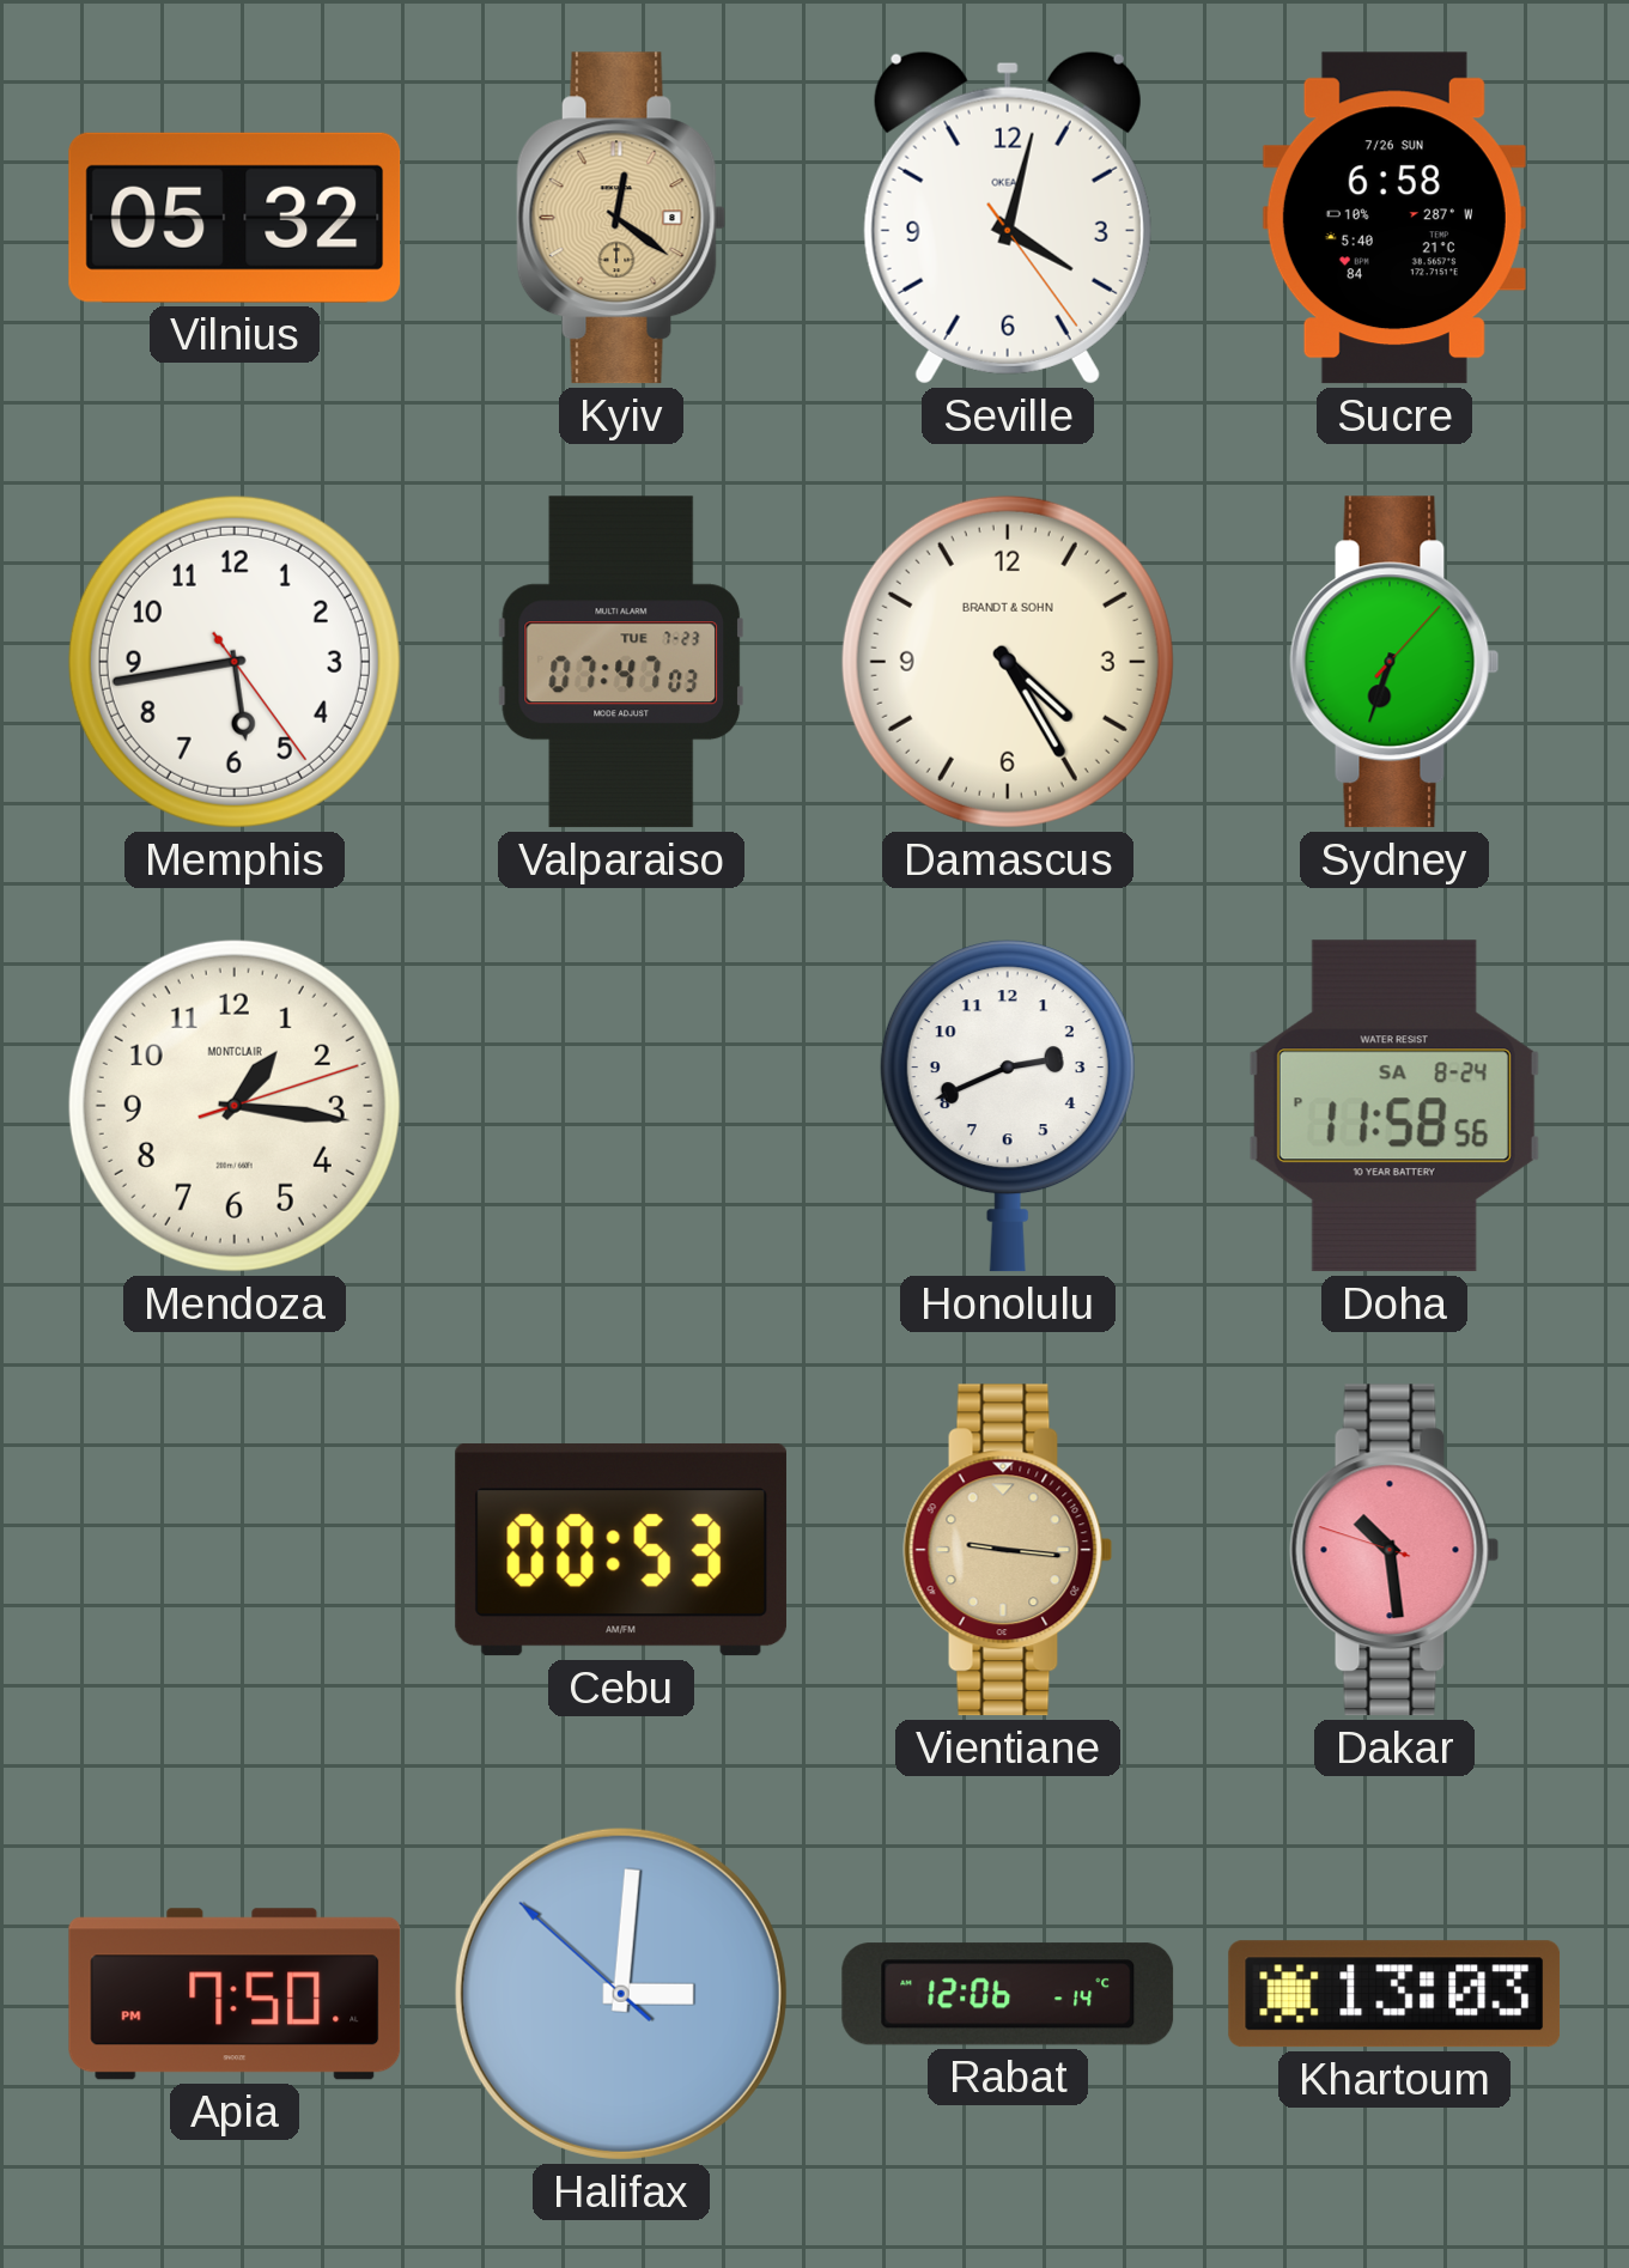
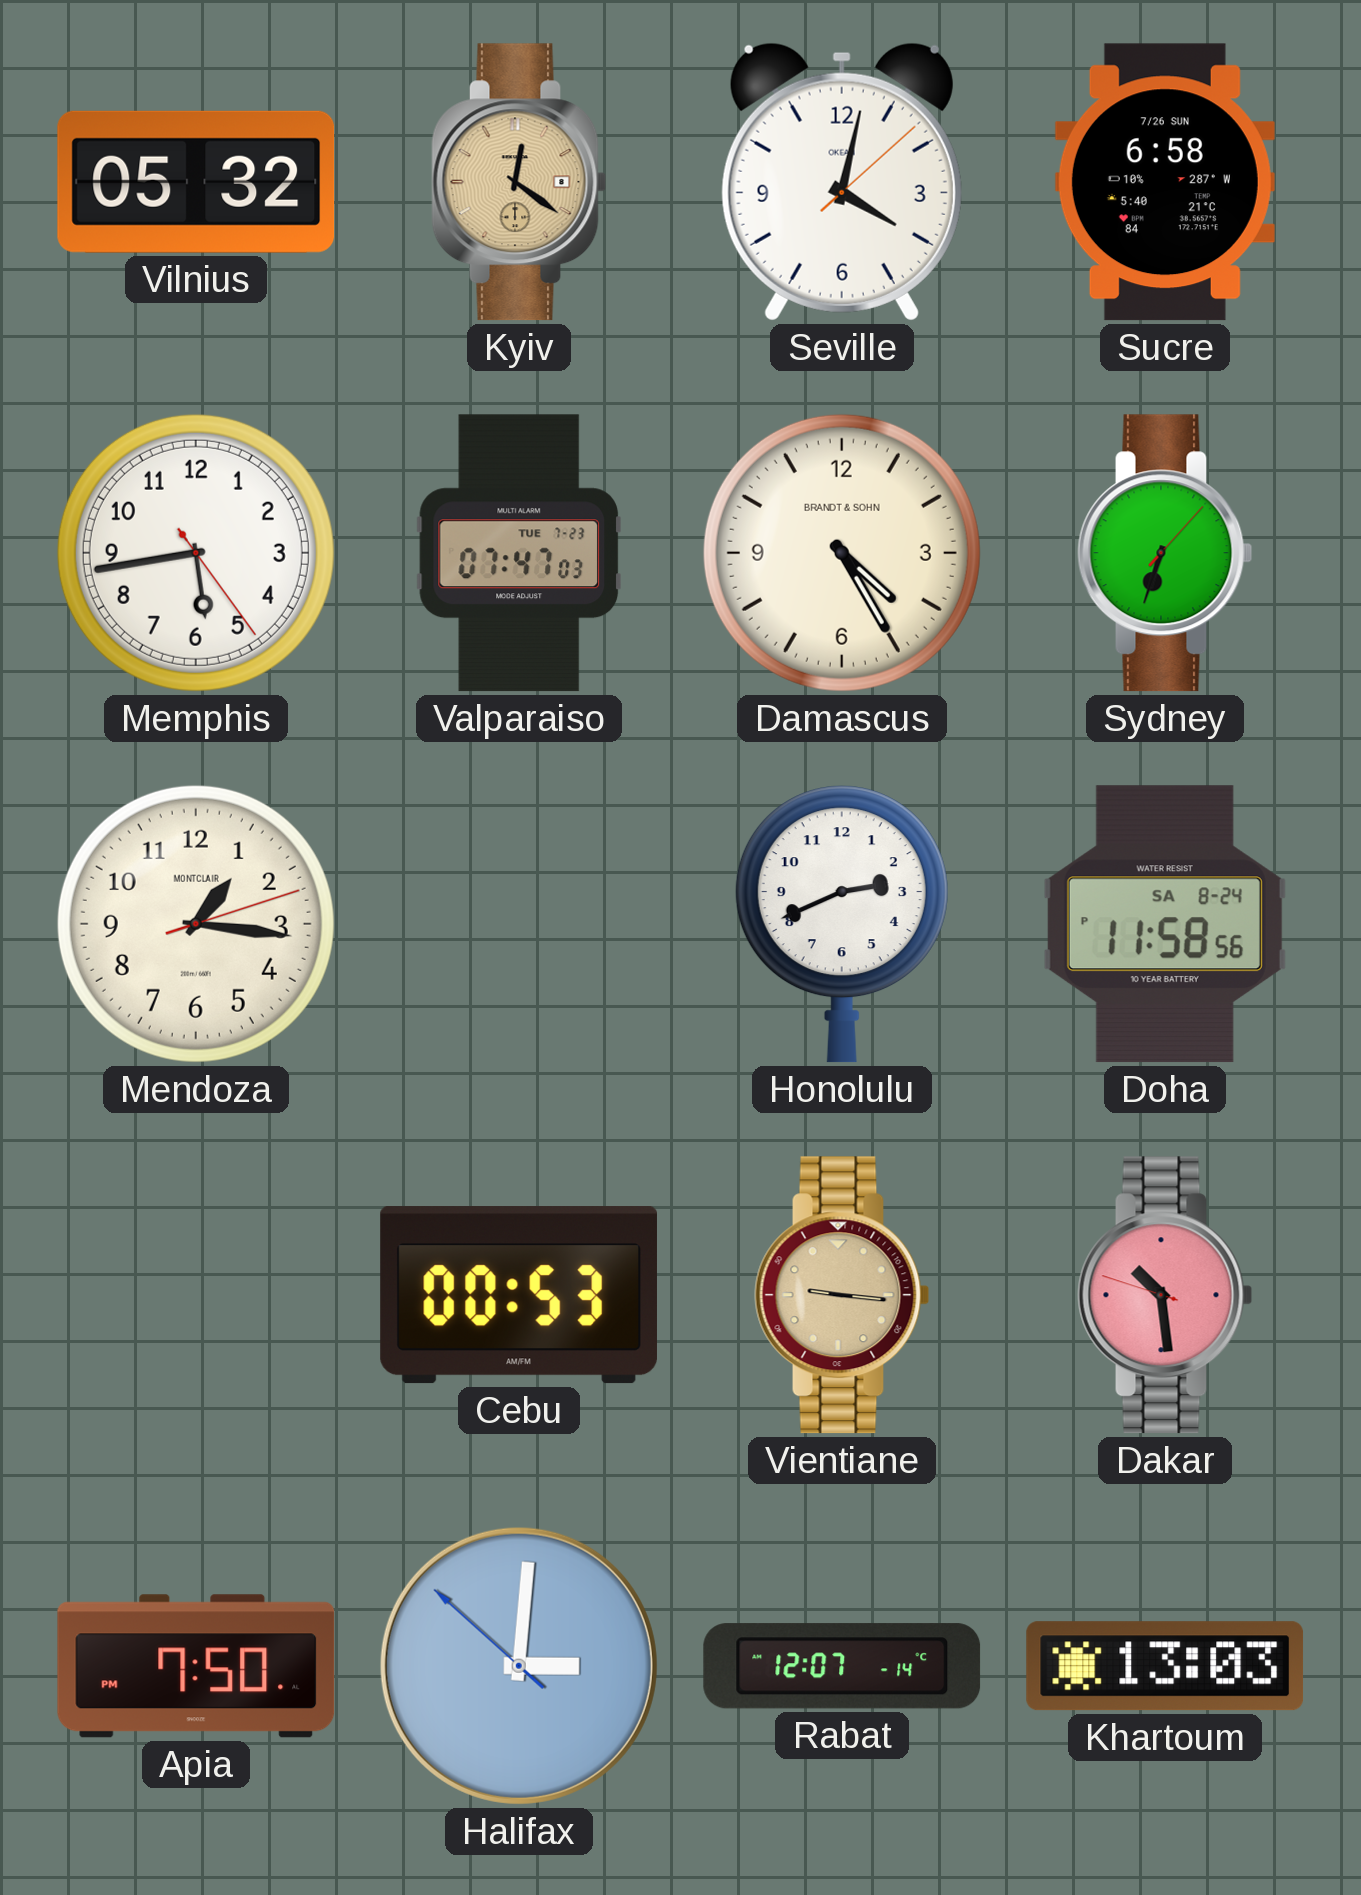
Seville: 4:02:24 -> 4:02:08 (842, 182)
Rabat: 12:06 -> 12:07 (842, 1666)
